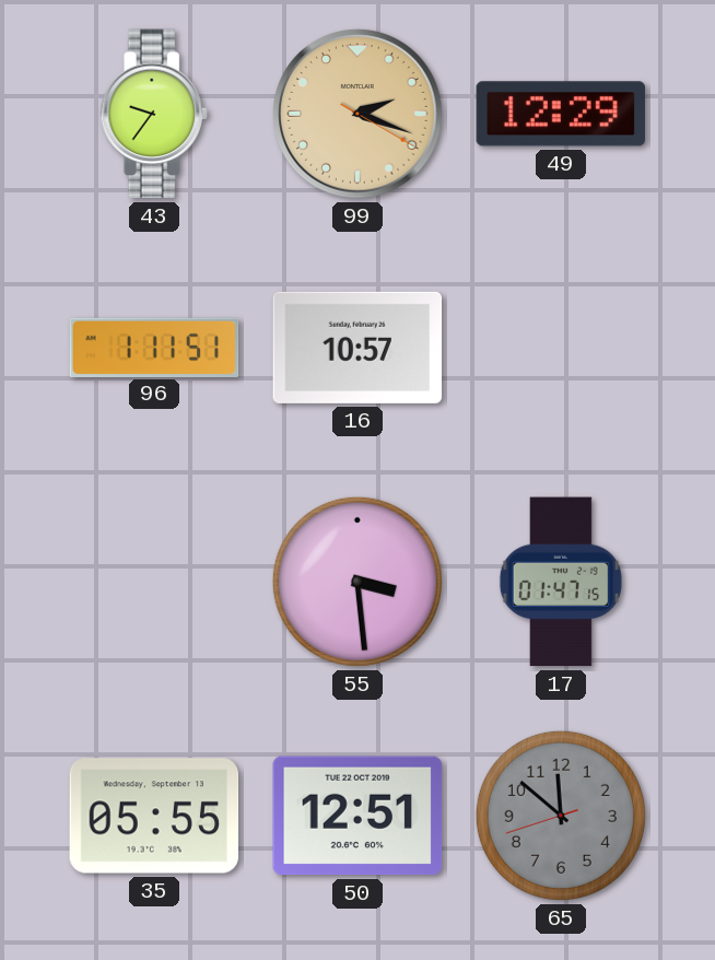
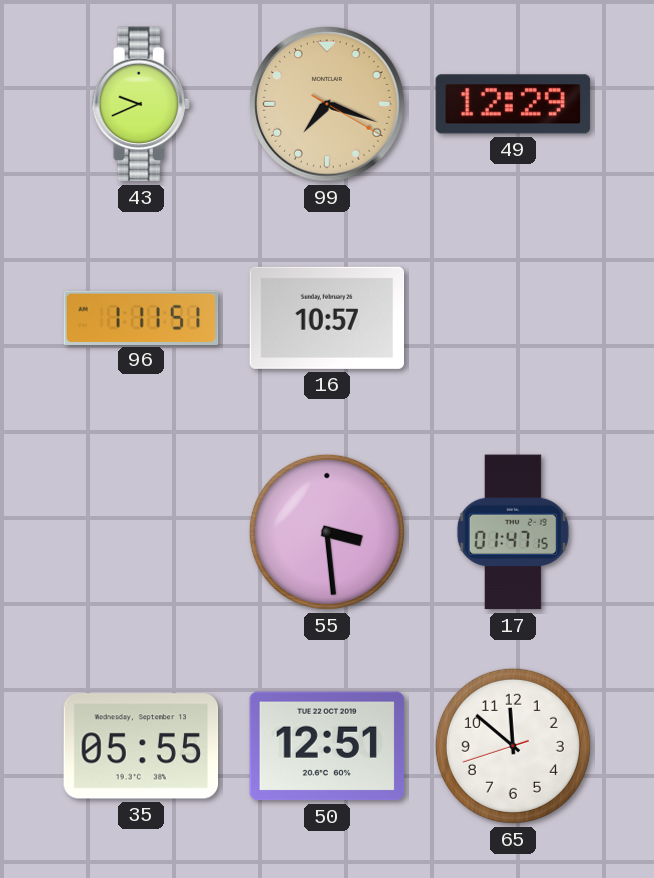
43: 9:36 -> 9:41 (141, 104)
99: 2:18 -> 7:18 (327, 104)
65 dial: grey -> white (513, 746)
